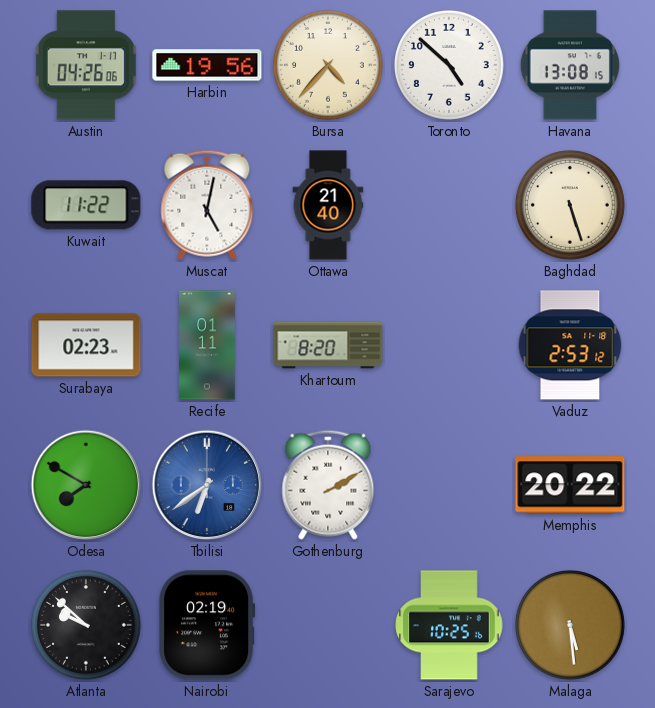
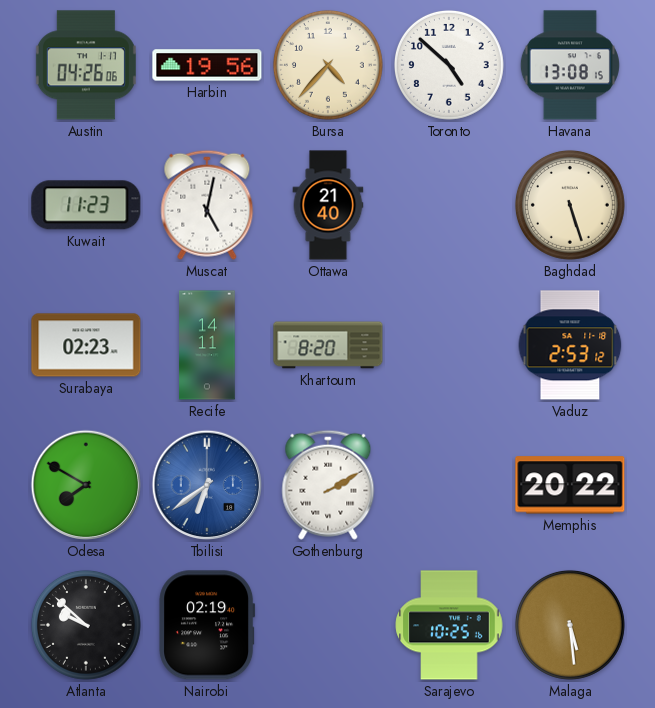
Kuwait: 11:22 -> 11:23 (86, 205)
Recife: 01:11 -> 14:11 (207, 345)
